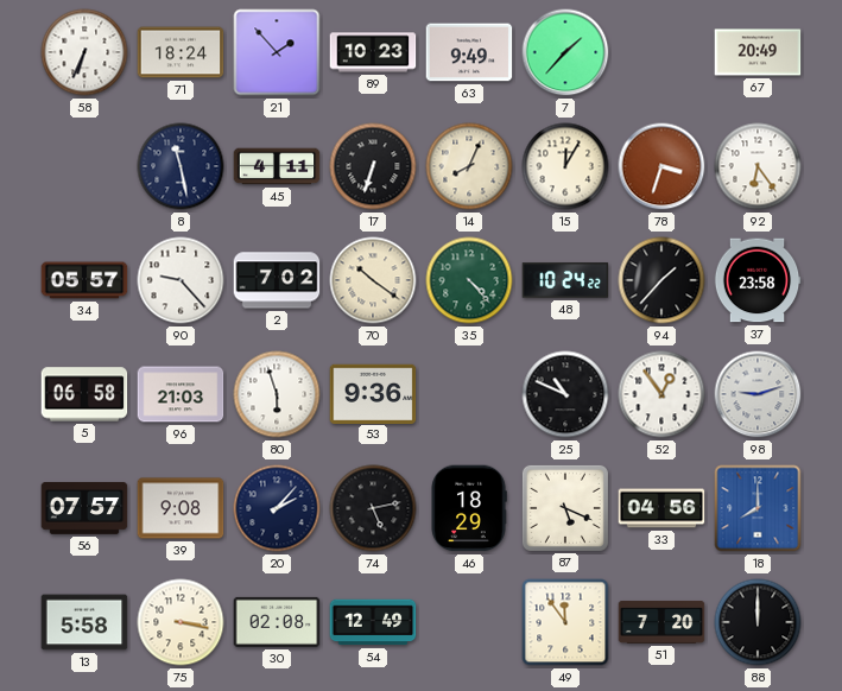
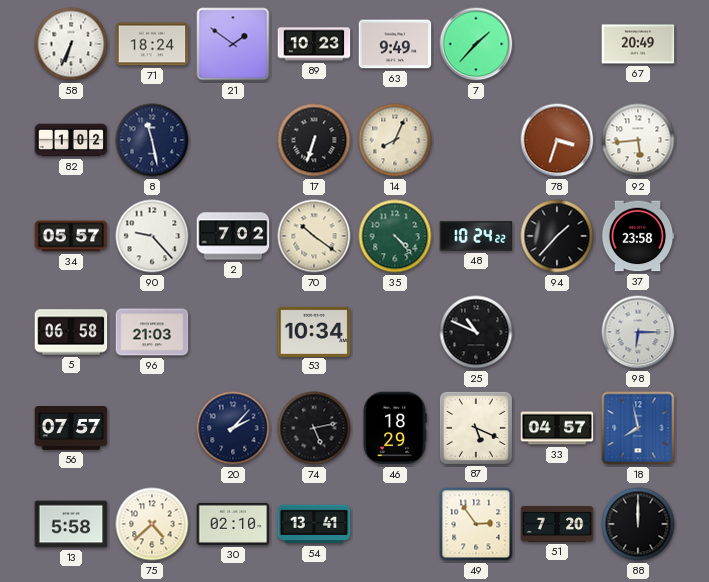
21: 1:53 -> 1:51 (233, 44)
82: none -> 1:02 (71, 140)
45: 4:11 -> none (277, 166)
15: 12:05 -> none (565, 166)
92: 6:24 -> 5:44 (638, 140)
80: 5:57 -> none (277, 394)
53: 9:36 -> 10:34 (314, 331)
52: 12:54 -> none (661, 394)
98: 9:12 -> 6:15 (638, 332)
39: 9:08 -> none (181, 508)
33: 04:56 -> 04:57 (557, 428)
18: 8:00 -> 7:58 (638, 428)
75: 3:17 -> 4:38 (152, 524)
30: 02:08 -> 02:10 (233, 524)
54: 12:49 -> 13:41 (314, 524)
49: 11:54 -> 2:54 (476, 524)
